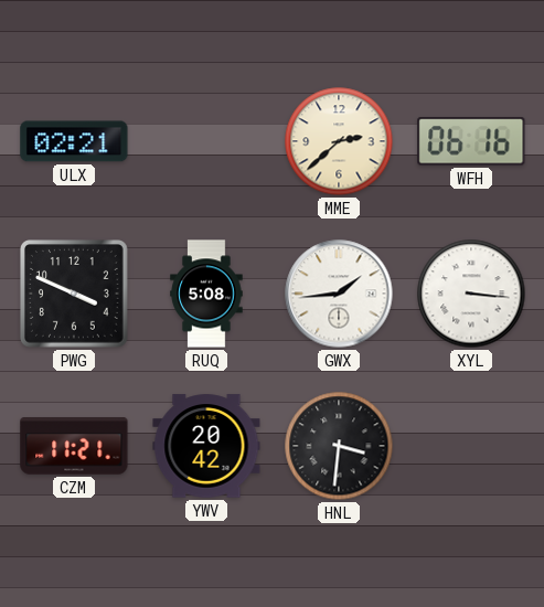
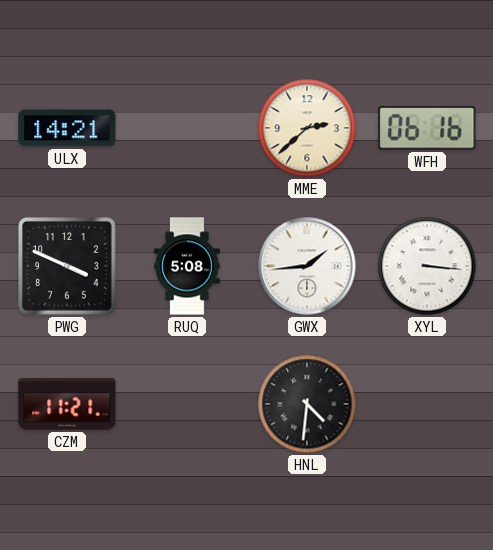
ULX: 02:21 -> 14:21 (67, 128)
YWV: 20:42 -> none (206, 446)
HNL: 3:31 -> 4:31 (307, 404)
